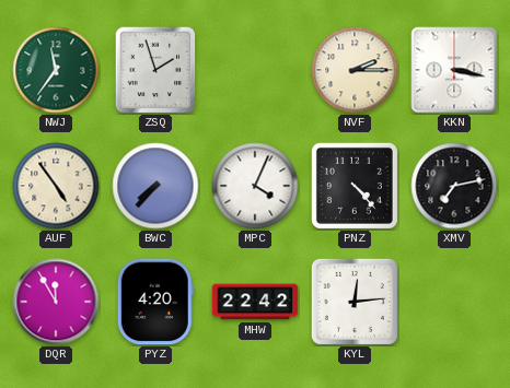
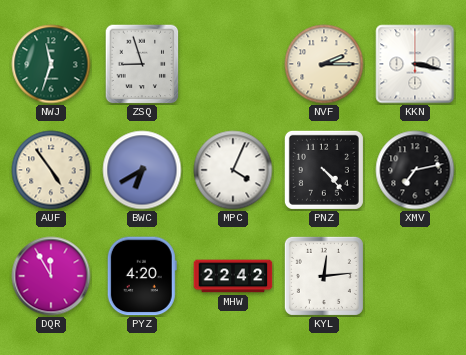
NWJ: 11:36 -> 11:33 (51, 64)
ZSQ: 1:57 -> 8:57 (142, 64)
BWC: 7:37 -> 6:40 (142, 170)
